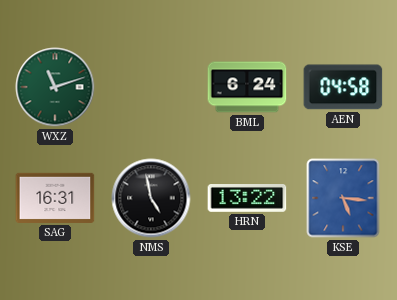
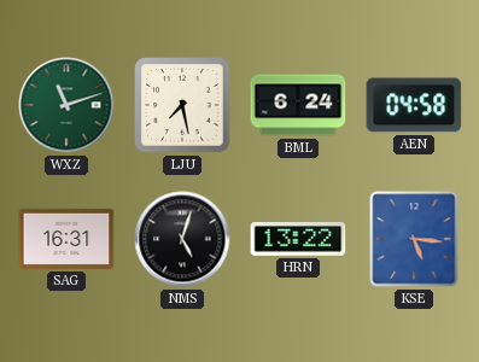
LJU: none -> 7:28 (182, 105)
NMS: 4:58 -> 5:03 (182, 239)
